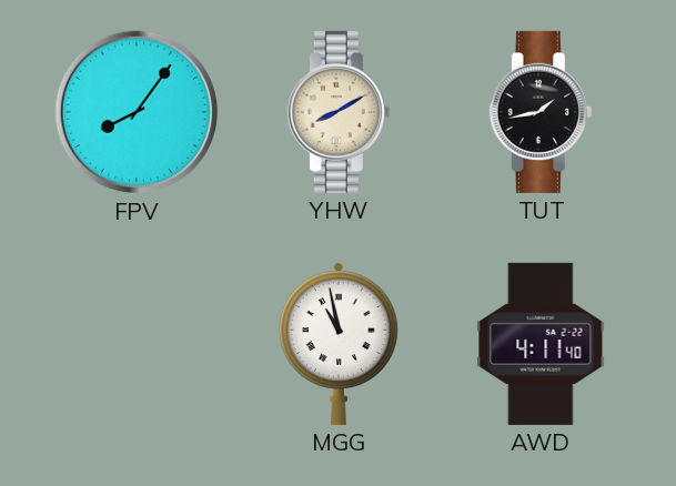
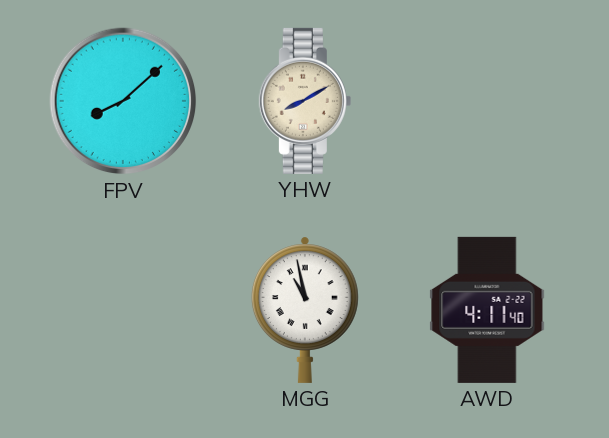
FPV: 8:06 -> 8:08 (123, 101)
TUT: 1:43 -> none (541, 112)
